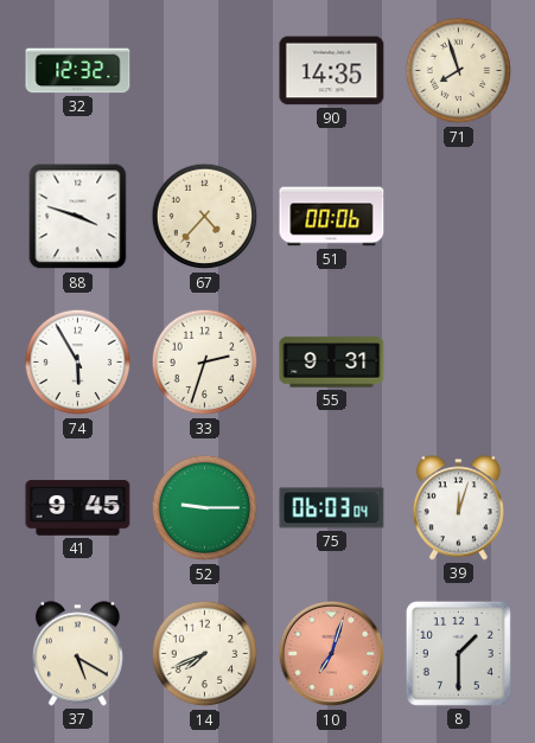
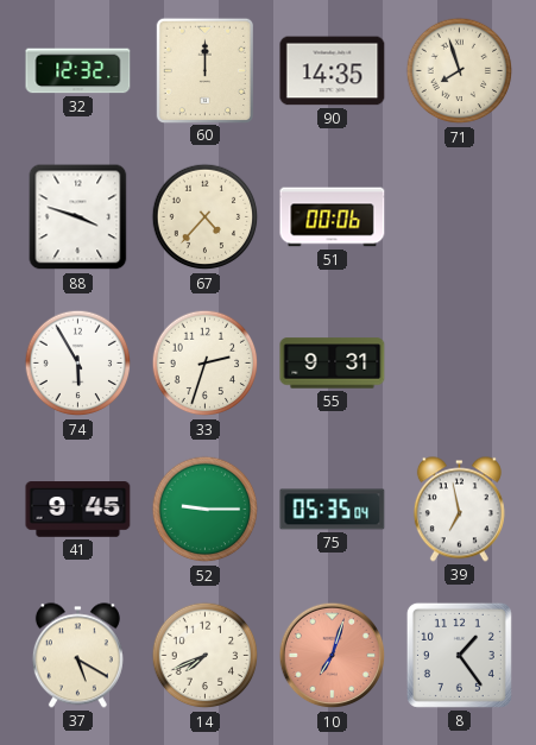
60: none -> 12:00 (204, 70)
75: 06:03 -> 05:35 (333, 510)
39: 12:03 -> 6:58 (459, 510)
8: 1:30 -> 1:24 (459, 655)
